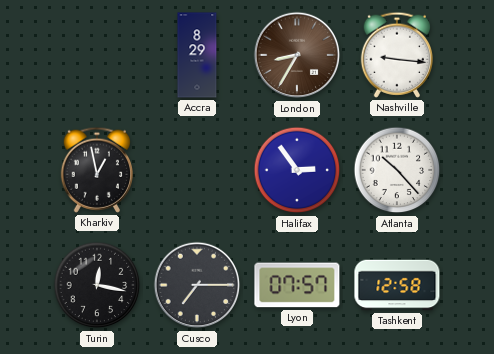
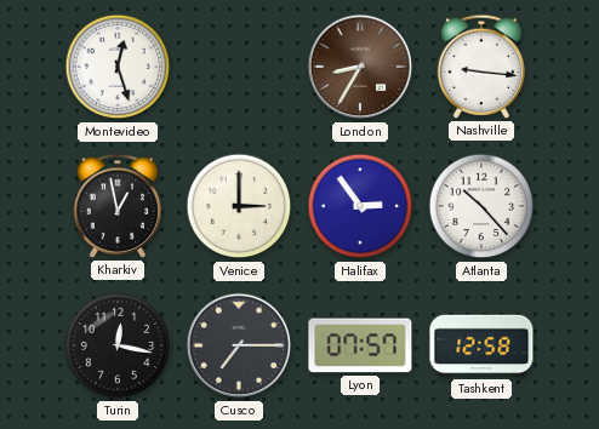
Montevideo: none -> 12:27 (118, 67)
Accra: 8:29 -> none (197, 55)
Venice: none -> 3:00 (239, 206)
